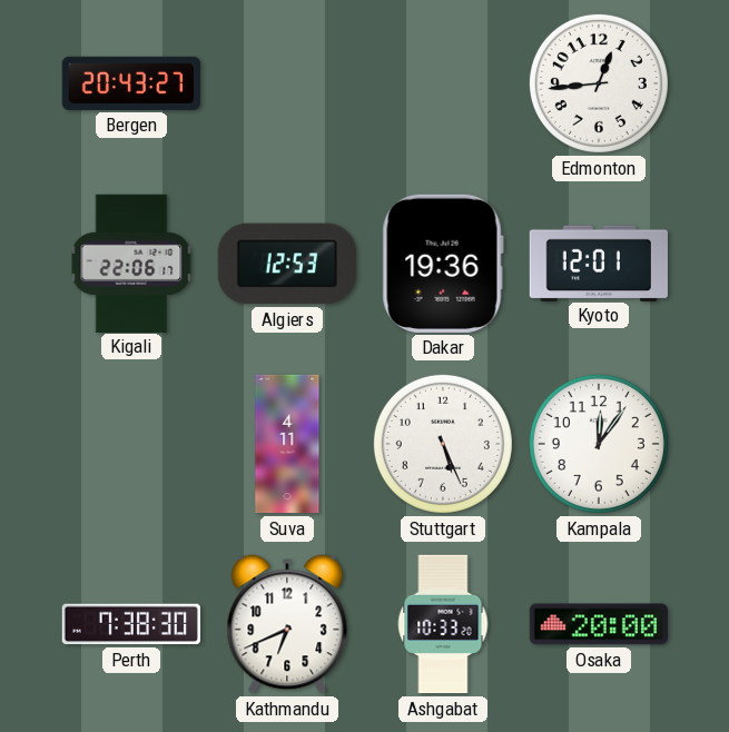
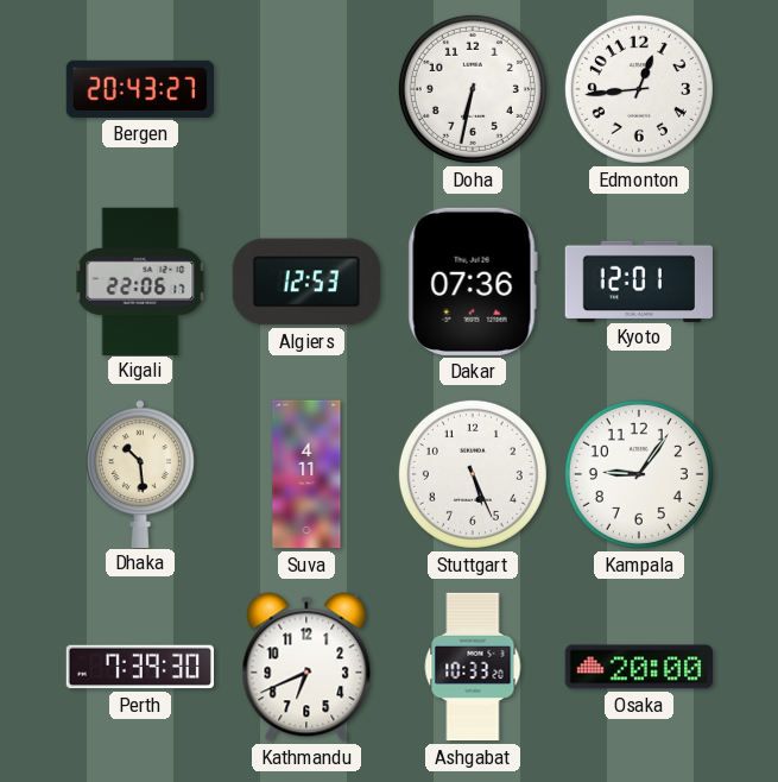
Doha: none -> 6:32 (473, 89)
Dakar: 19:36 -> 07:36 (473, 282)
Dhaka: none -> 10:29 (140, 473)
Kampala: 12:06 -> 9:06 (639, 474)
Perth: 7:38 -> 7:39 (139, 667)
